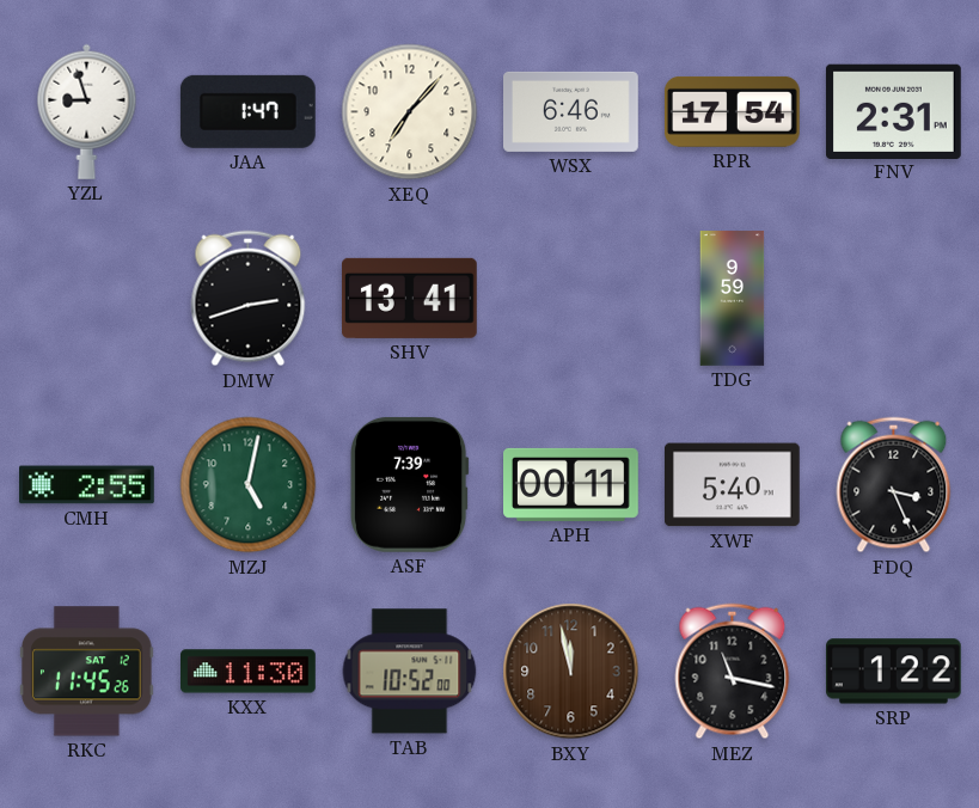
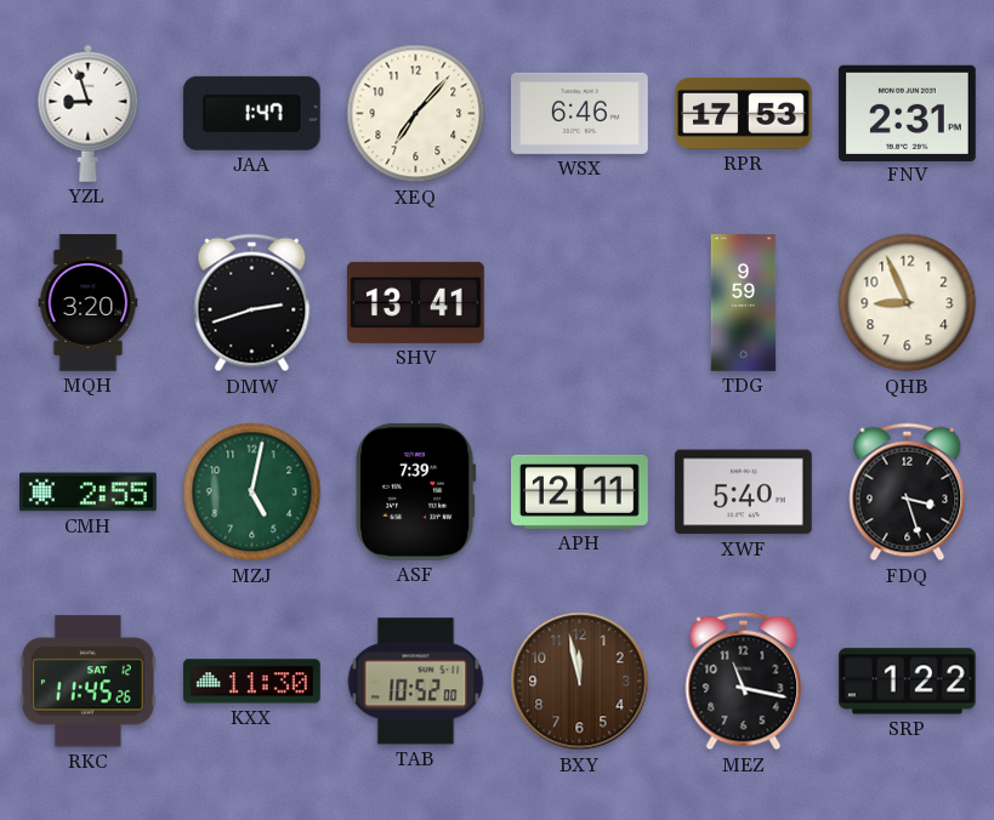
RPR: 17:54 -> 17:53 (743, 113)
MQH: none -> 3:20 (89, 303)
QHB: none -> 8:56 (908, 303)
APH: 00:11 -> 12:11 (580, 491)
FDQ: 3:26 -> 3:27 (908, 492)
